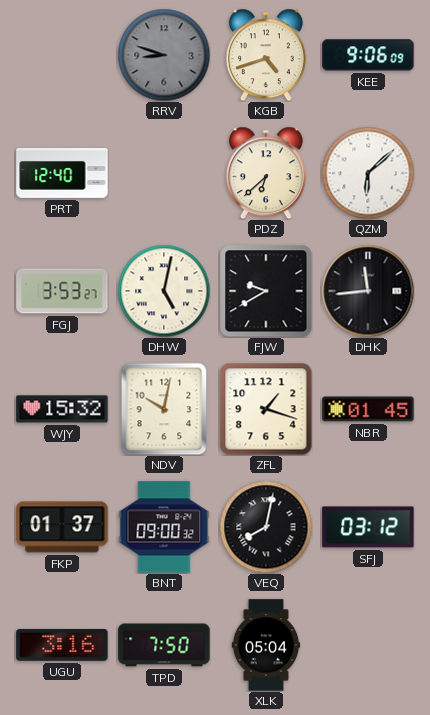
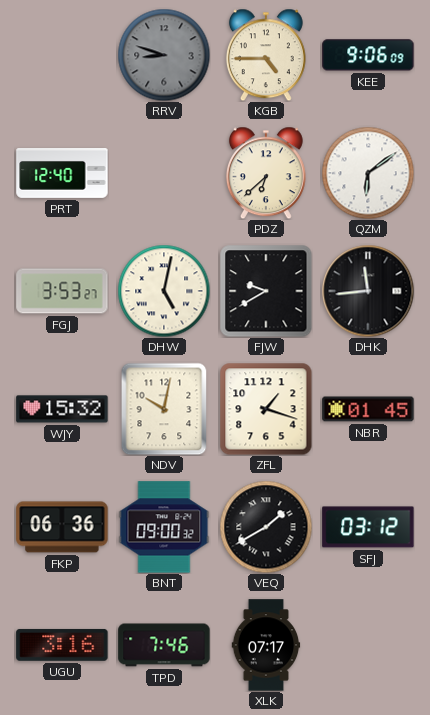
KGB: 4:42 -> 4:45 (266, 55)
QZM: 6:08 -> 6:09 (368, 173)
FKP: 01:37 -> 06:36 (62, 527)
VEQ: 8:02 -> 1:40 (266, 527)
TPD: 7:50 -> 7:46 (164, 645)
XLK: 05:04 -> 07:17 (266, 645)
